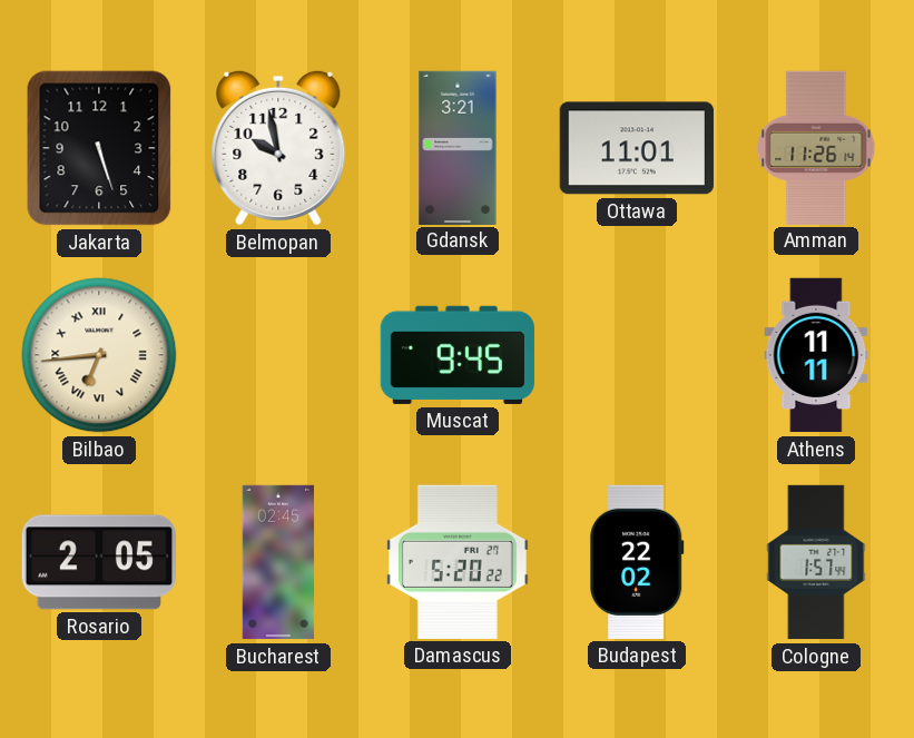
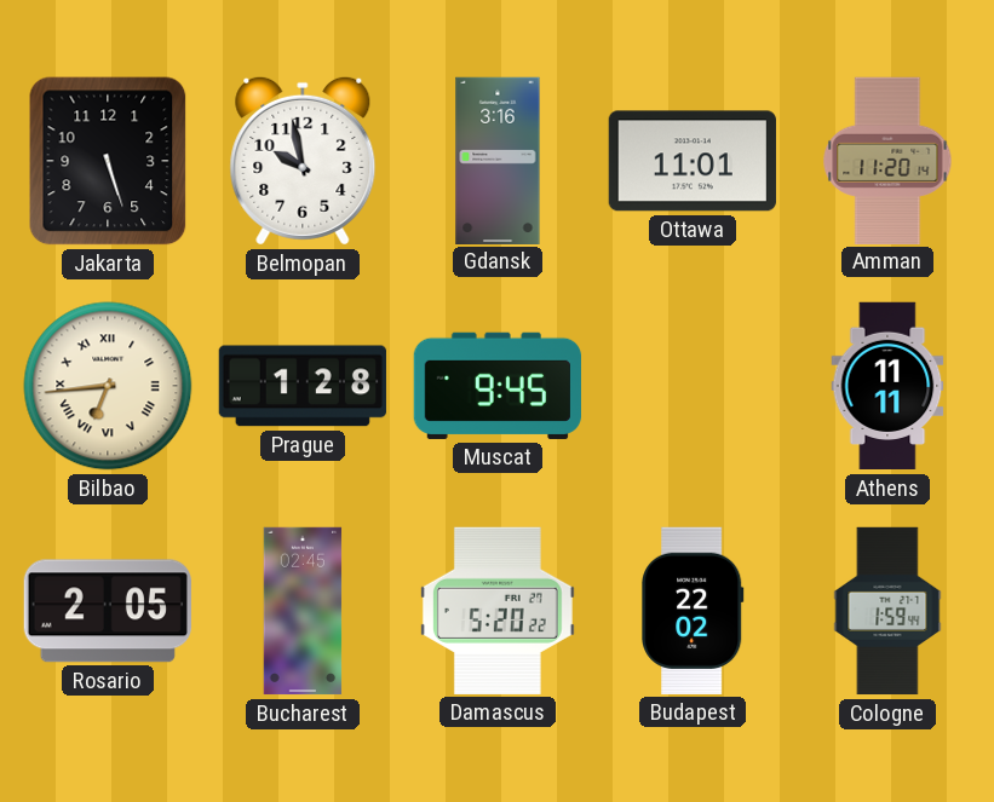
Gdansk: 3:21 -> 3:16 (498, 160)
Amman: 11:26 -> 11:20 (887, 160)
Prague: none -> 1:28 (303, 386)
Cologne: 1:57 -> 1:59 (887, 611)
